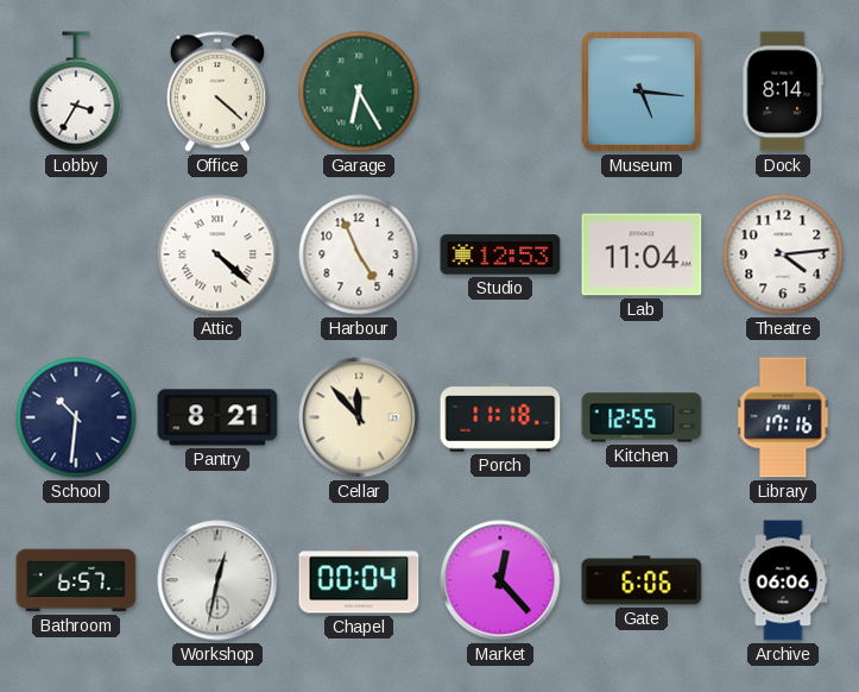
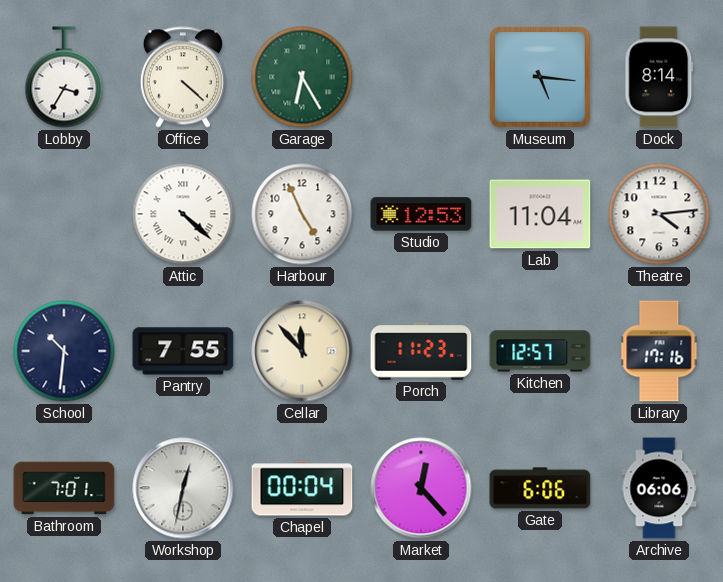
Pantry: 8:21 -> 7:55 (183, 351)
Porch: 11:18 -> 11:23 (421, 351)
Kitchen: 12:55 -> 12:57 (540, 351)
Bathroom: 6:57 -> 7:01 (64, 488)
